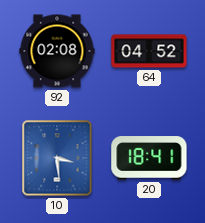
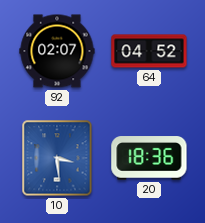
92: 02:08 -> 02:07 (57, 51)
20: 18:41 -> 18:36 (149, 158)
